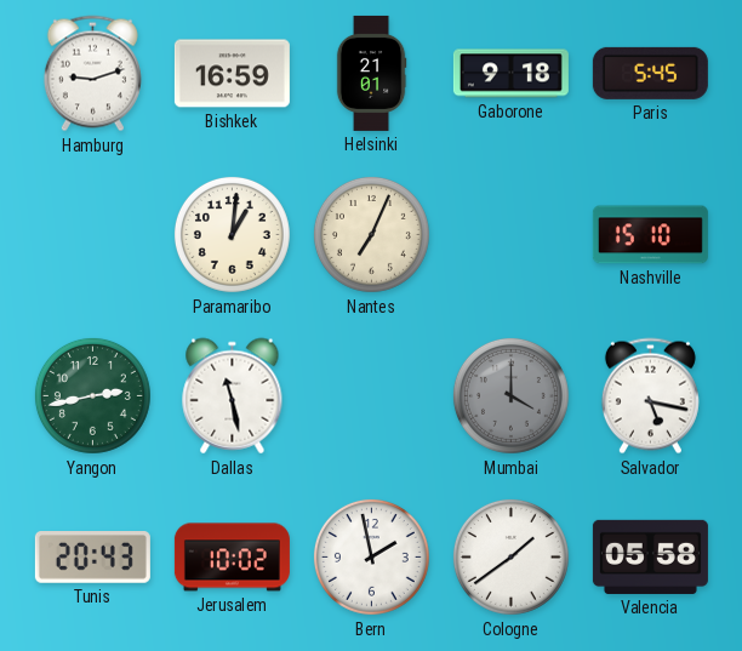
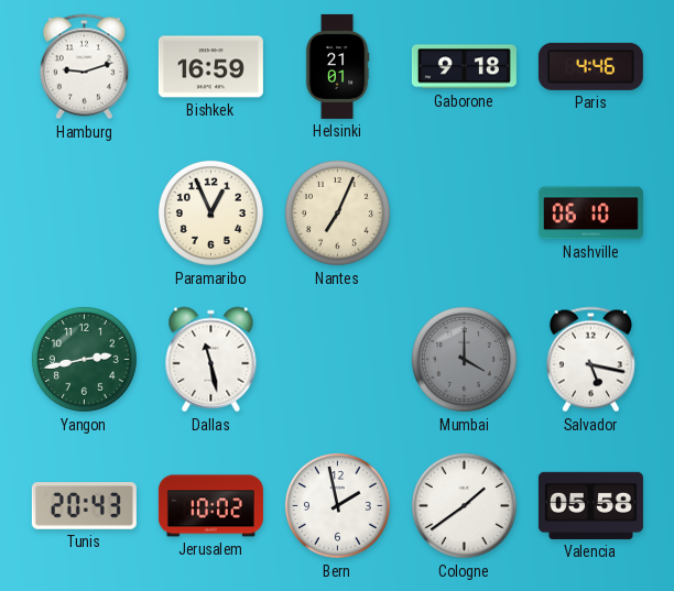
Paris: 5:45 -> 4:46 (590, 66)
Paramaribo: 1:01 -> 12:56 (210, 212)
Nashville: 15:10 -> 06:10 (590, 214)
